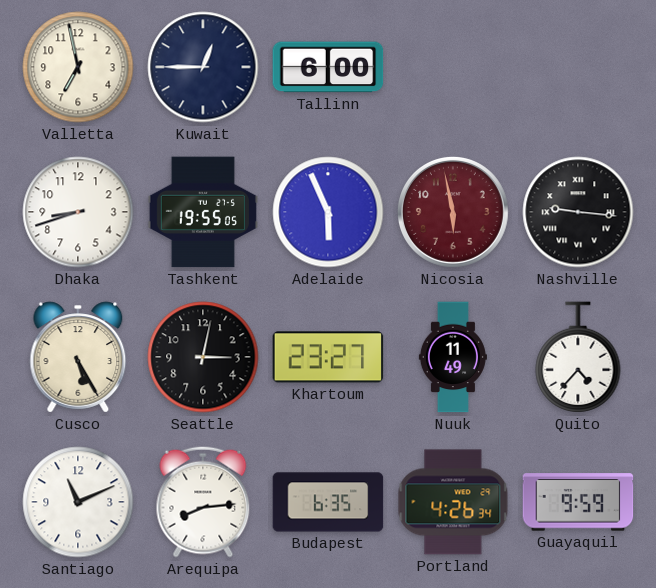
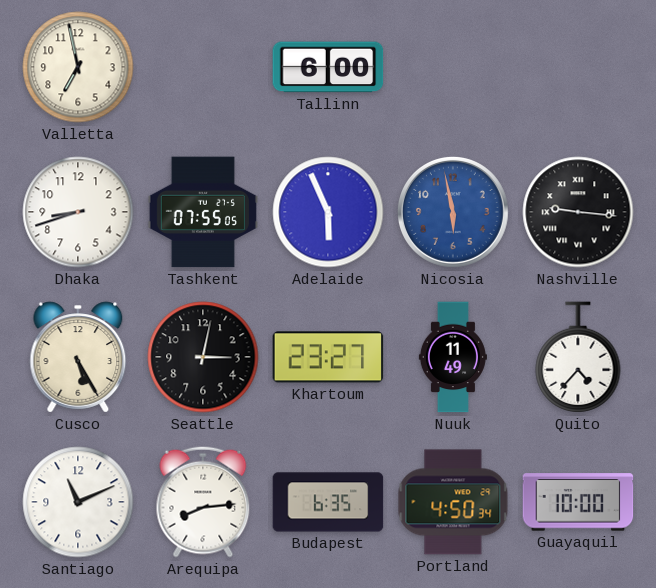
Kuwait: 12:45 -> none (203, 67)
Tashkent: 19:55 -> 07:55 (202, 212)
Nicosia dial: burgundy -> blue (453, 212)
Portland: 4:26 -> 4:50 (453, 502)
Guayaquil: 9:59 -> 10:00 (578, 502)
